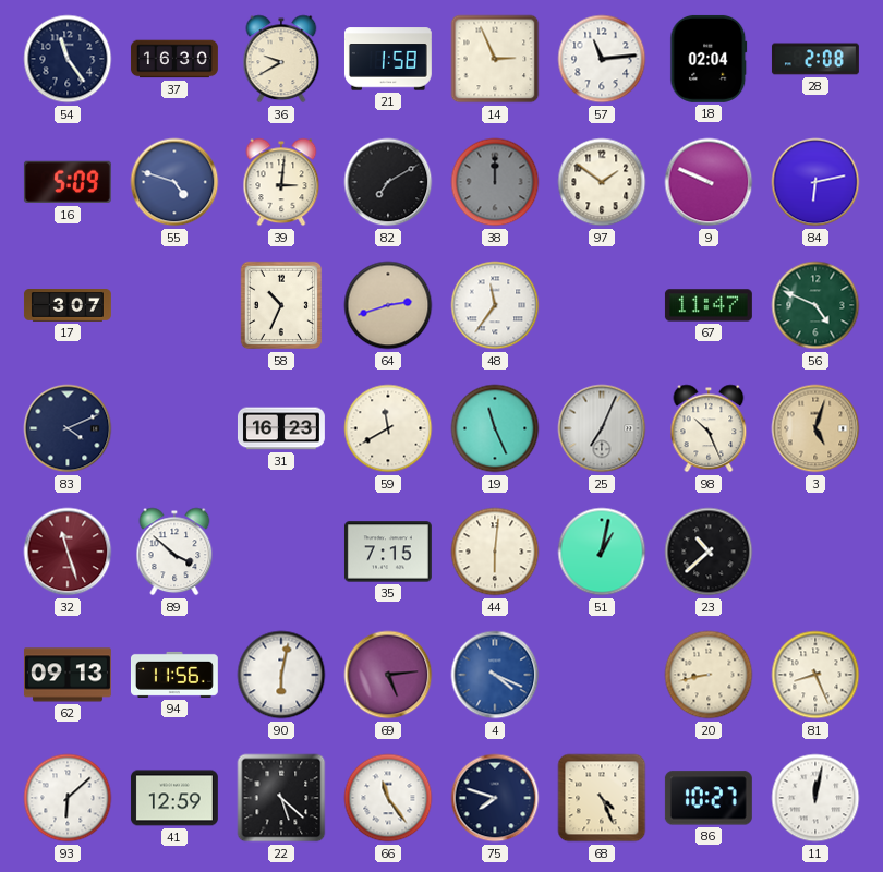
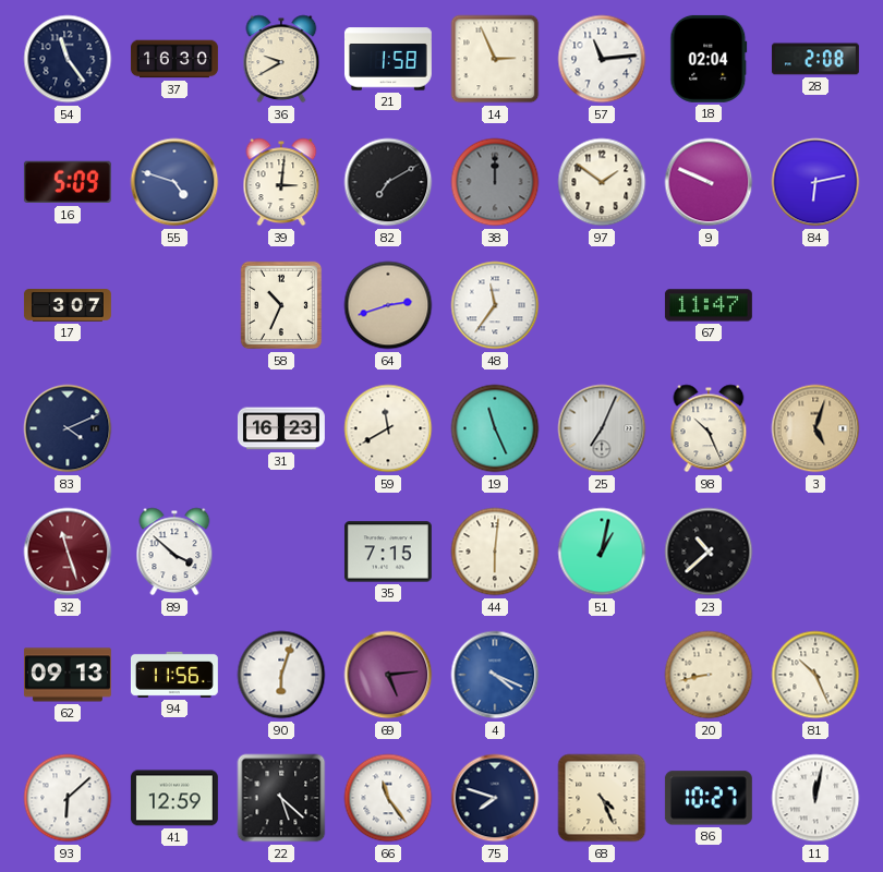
56: 4:49 -> none (815, 305)
90: 6:02 -> 6:03 (281, 675)
81: 8:26 -> 10:26 (815, 675)
